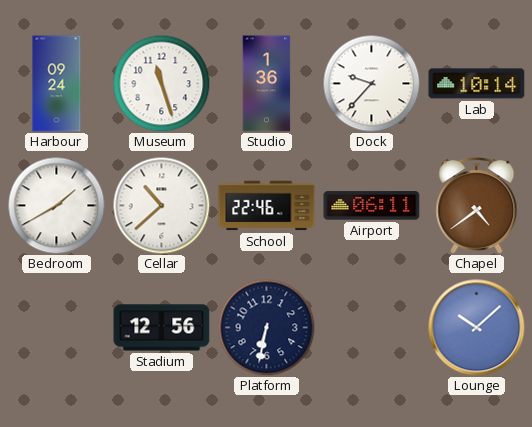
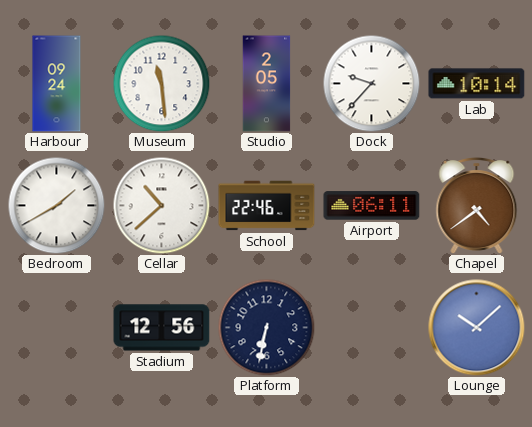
Museum: 11:27 -> 11:29 (161, 83)
Studio: 1:36 -> 2:05 (267, 84)
